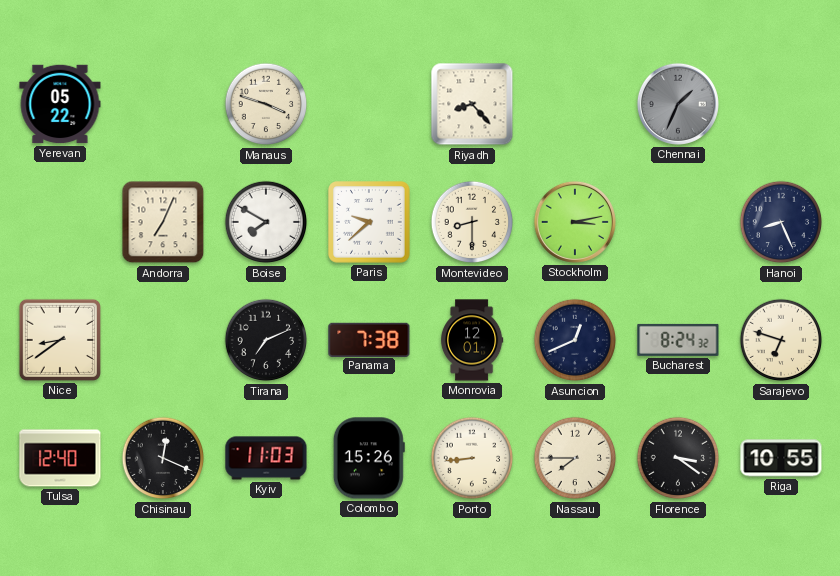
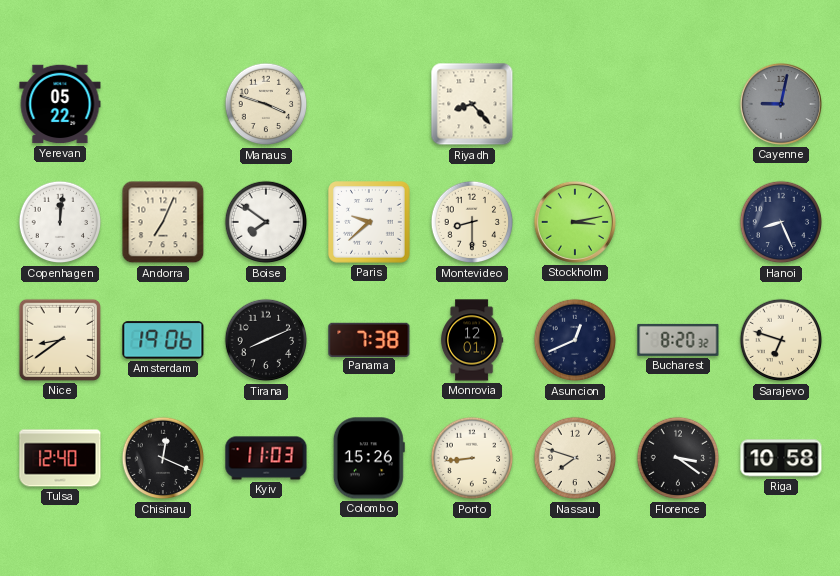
Chennai: 1:34 -> none (678, 104)
Cayenne: none -> 9:02 (781, 104)
Copenhagen: none -> 12:01 (60, 222)
Boise: 7:50 -> 7:51 (266, 222)
Amsterdam: none -> 19:06 (163, 340)
Tirana: 7:11 -> 8:11 (266, 340)
Bucharest: 8:24 -> 8:20 (678, 340)
Nassau: 7:45 -> 7:48 (575, 458)
Riga: 10:55 -> 10:58 (781, 458)
